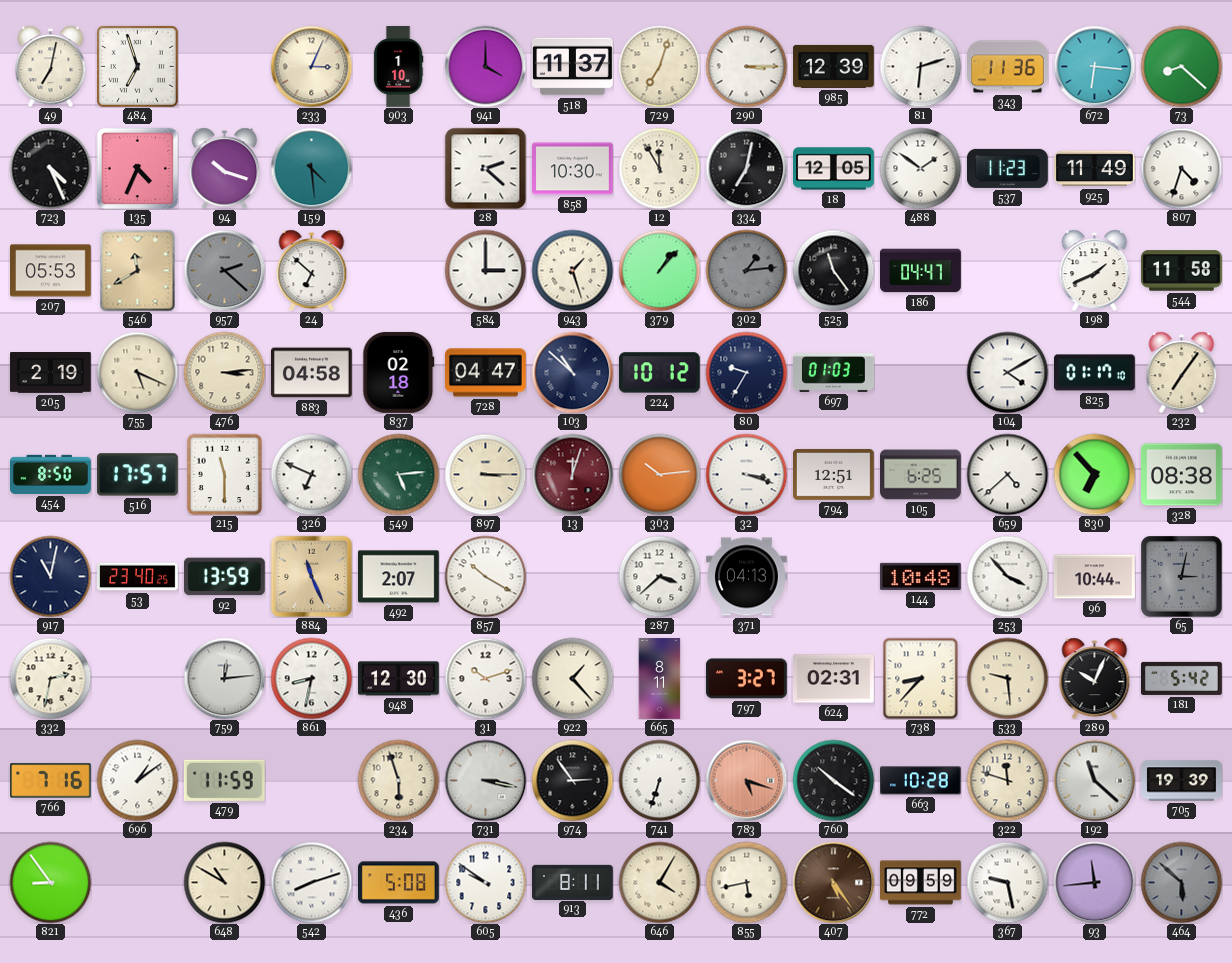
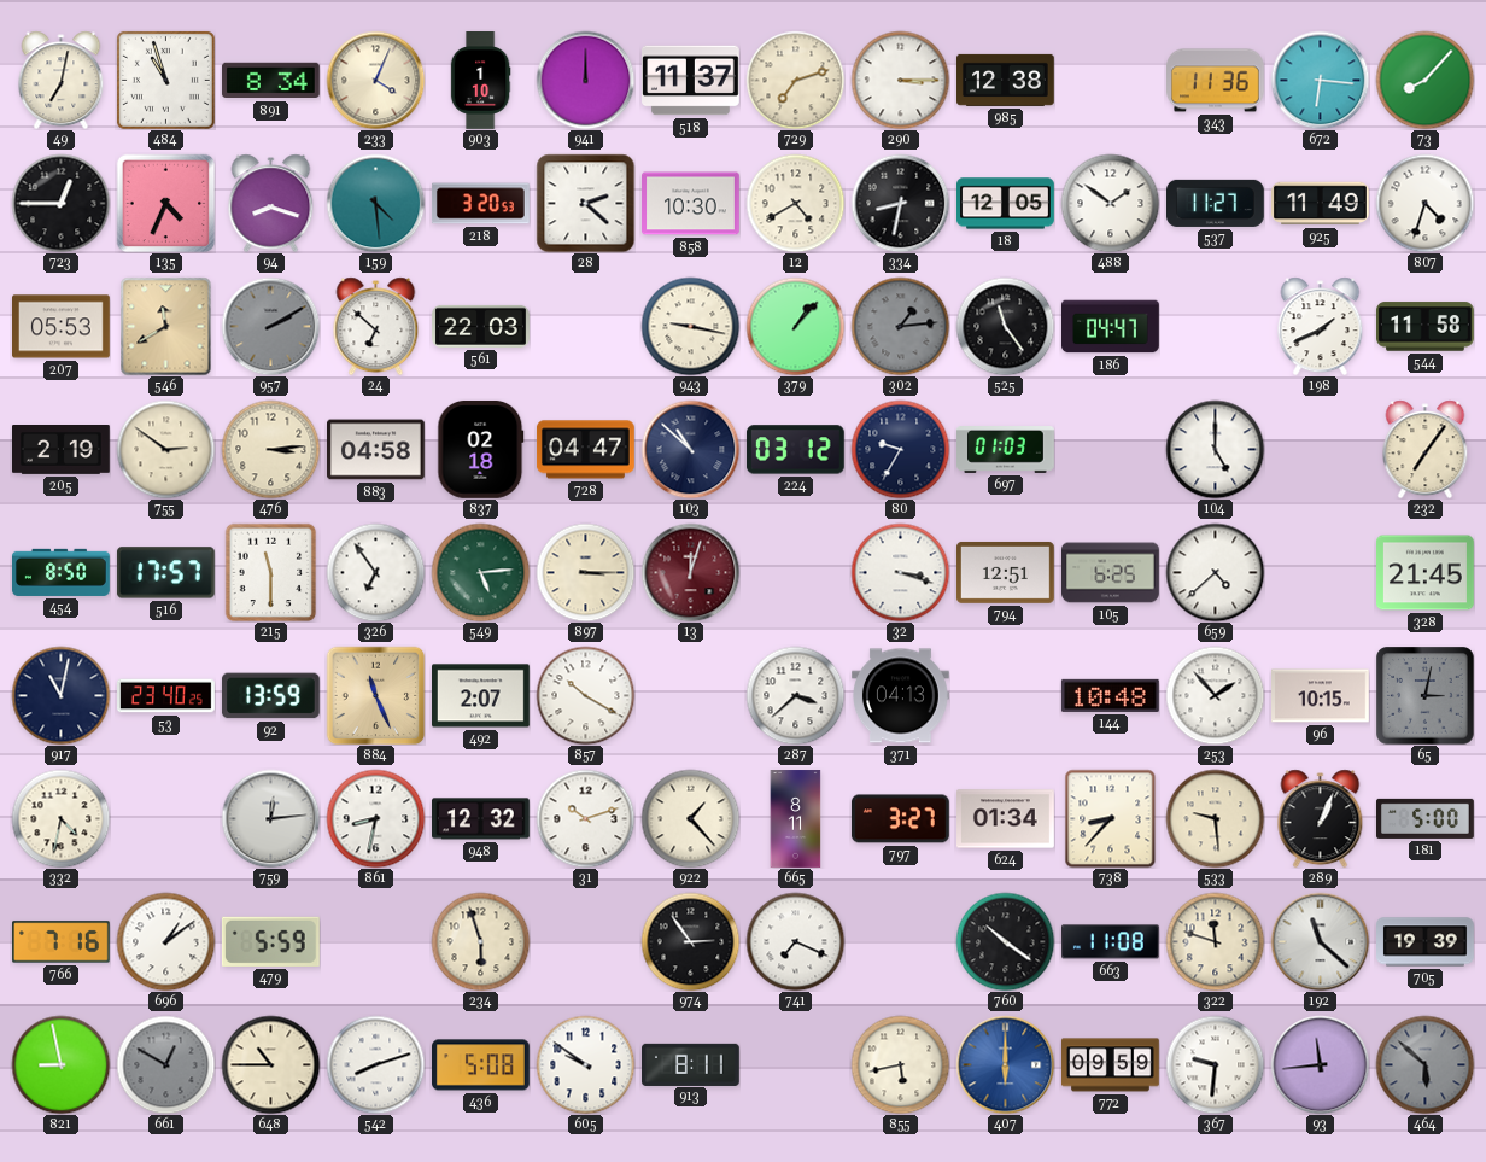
484: 6:57 -> 10:57 (165, 80)
891: none -> 8:34 (271, 81)
233: 3:04 -> 4:04 (375, 80)
941: 4:00 -> 12:00 (585, 80)
729: 7:03 -> 7:12 (795, 80)
985: 12:39 -> 12:38 (1006, 80)
81: 6:12 -> none (920, 66)
73: 8:22 -> 8:07 (1424, 80)
723: 4:26 -> 12:45 (60, 203)
94: 10:18 -> 8:18 (271, 203)
218: none -> 3:20 (480, 204)
12: 11:55 -> 4:40 (795, 203)
334: 7:02 -> 8:32 (900, 203)
537: 11:23 -> 11:27 (1216, 203)
957: 2:22 -> 2:10 (270, 326)
561: none -> 22:03 (481, 326)
584: 3:00 -> none (485, 270)
943: 1:27 -> 9:17 (690, 326)
755: 5:19 -> 2:51 (165, 449)
224: 10:12 -> 03:12 (795, 450)
104: 4:10 -> 5:00 (1215, 449)
825: 01:17 -> none (1095, 373)
326: 6:49 -> 6:54 (375, 572)
303: 10:14 -> none (659, 474)
830: 6:53 -> none (1094, 474)
328: 08:38 -> 21:45 (1426, 573)
253: 3:53 -> 1:53 (1215, 695)
96: 10:44 -> 10:15 (1321, 696)
332: 2:32 -> 4:32 (60, 818)
948: 12:30 -> 12:32 (481, 819)
624: 02:31 -> 01:34 (1006, 819)
289: 10:04 -> 1:04 (1321, 818)
181: 5:42 -> 5:00 (1426, 818)
479: 11:59 -> 5:59 (270, 941)
731: 3:17 -> none (485, 780)
741: 6:33 -> 7:19 (795, 941)
783: 5:18 -> none (746, 780)
663: 10:28 -> 11:08 (1111, 942)
821: 8:54 -> 8:58 (60, 1064)
661: none -> 12:50 (165, 1064)
648: 10:50 -> 10:45 (270, 1064)
646: 4:05 -> none (659, 882)
407: 5:24 -> 6:00 (1005, 1064)
407 dial: brown -> blue (1005, 1064)
367: 9:28 -> 9:31 (1215, 1064)
